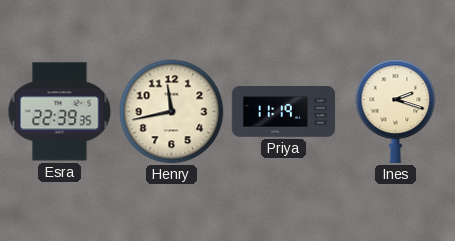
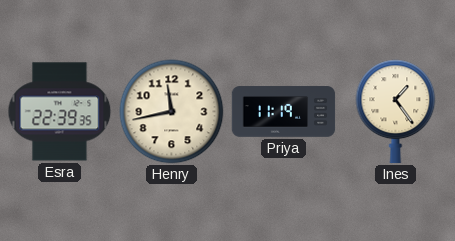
Ines: 2:18 -> 1:24 (396, 112)
